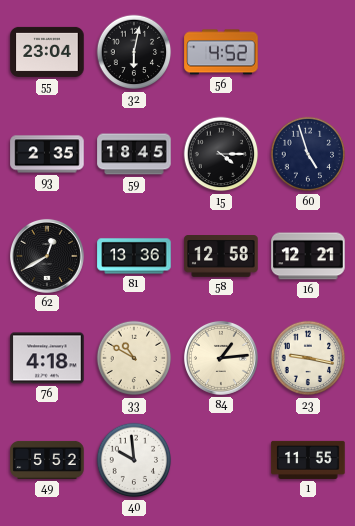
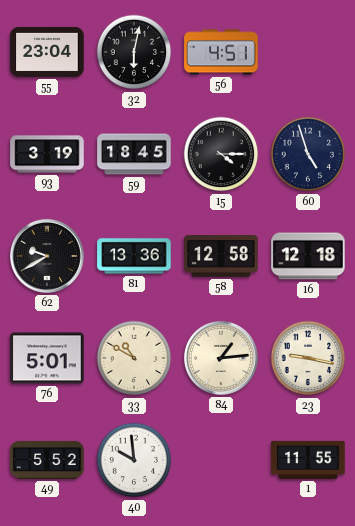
56: 4:52 -> 4:51 (221, 52)
93: 2:35 -> 3:19 (47, 154)
62: 12:40 -> 9:40 (47, 256)
16: 12:21 -> 12:18 (308, 256)
76: 4:18 -> 5:01 (47, 358)
